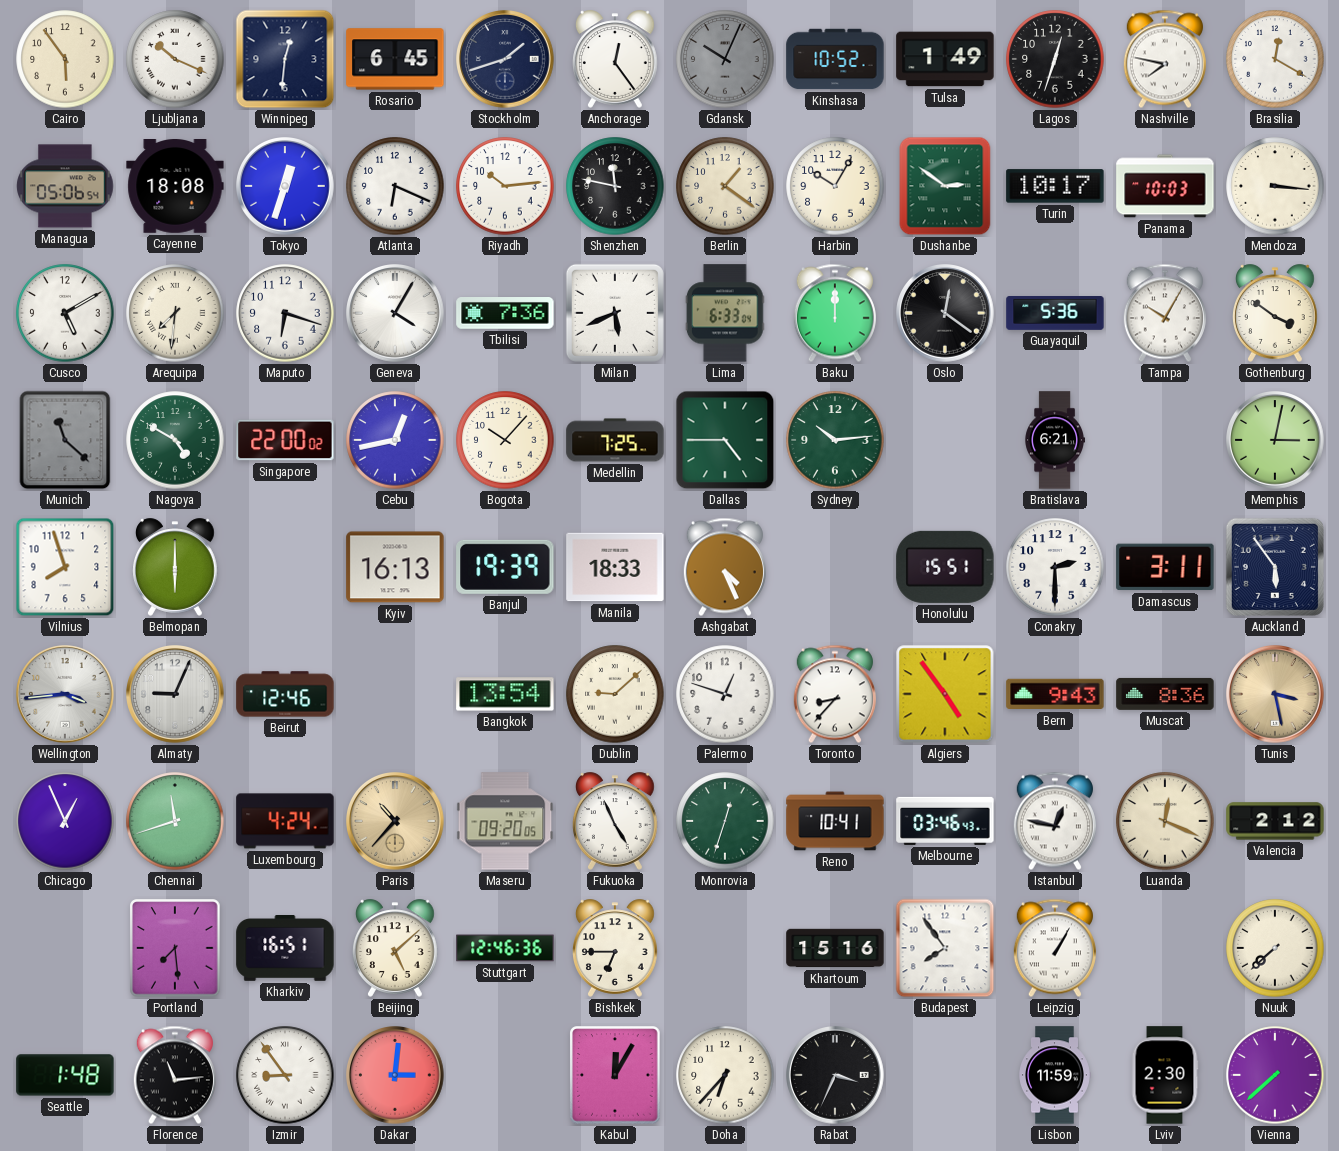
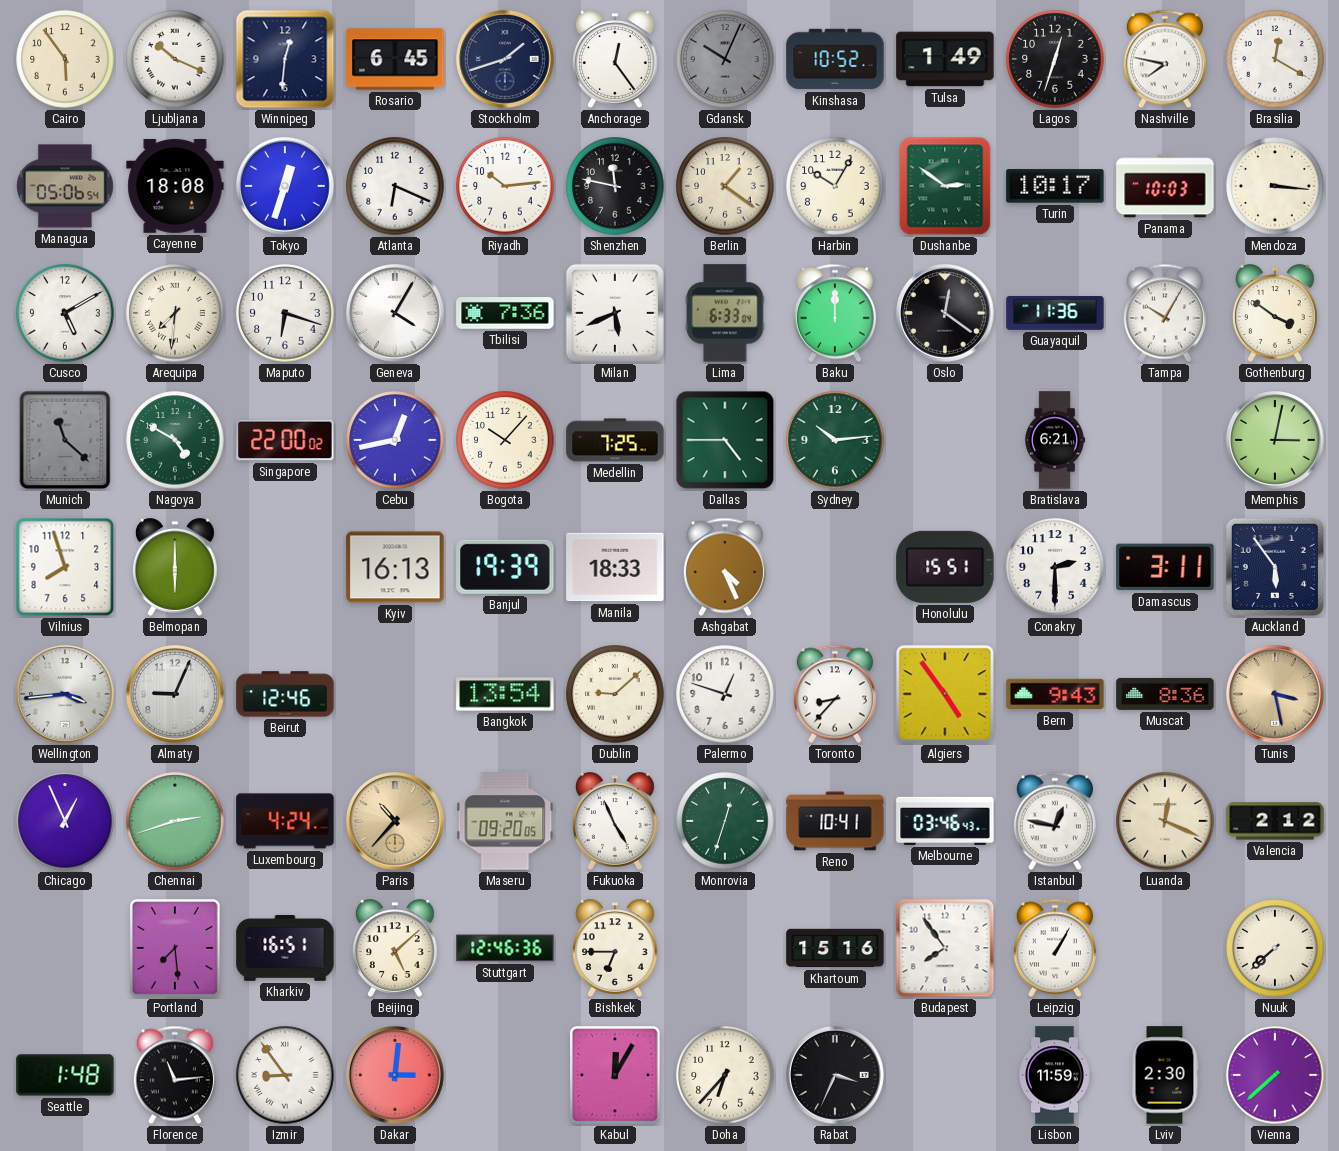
Guayaquil: 5:36 -> 11:36 (1055, 314)
Chennai: 11:42 -> 2:42 (175, 821)
